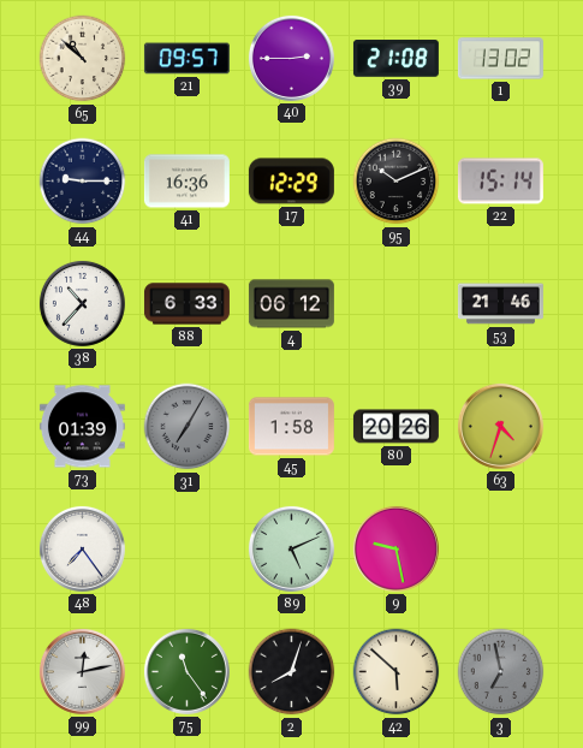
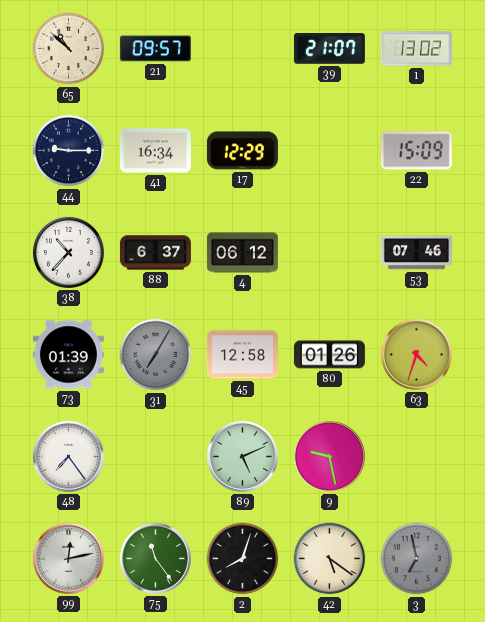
40: 2:45 -> none (291, 58)
39: 21:08 -> 21:07 (329, 49)
41: 16:36 -> 16:34 (155, 151)
95: 10:11 -> none (397, 182)
22: 15:14 -> 15:09 (416, 151)
88: 6:33 -> 6:37 (155, 253)
53: 21:46 -> 07:46 (416, 253)
45: 1:58 -> 12:58 (242, 355)
80: 20:26 -> 01:26 (329, 355)
42: 5:52 -> 5:21 (330, 559)
